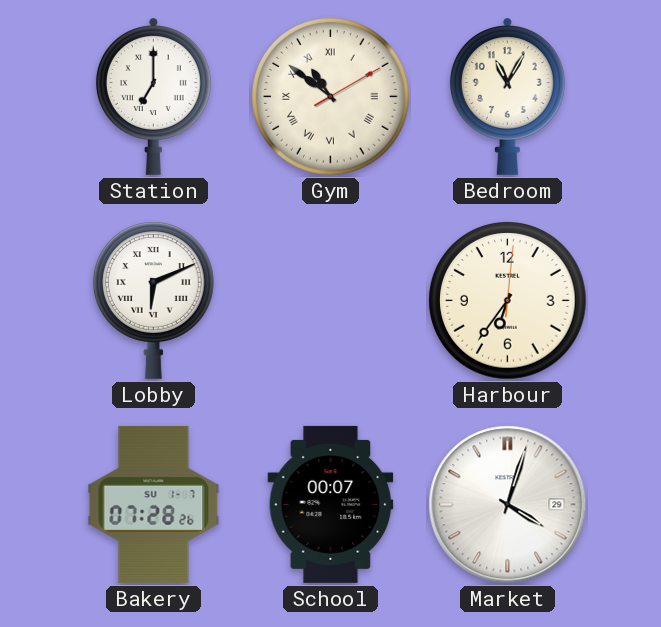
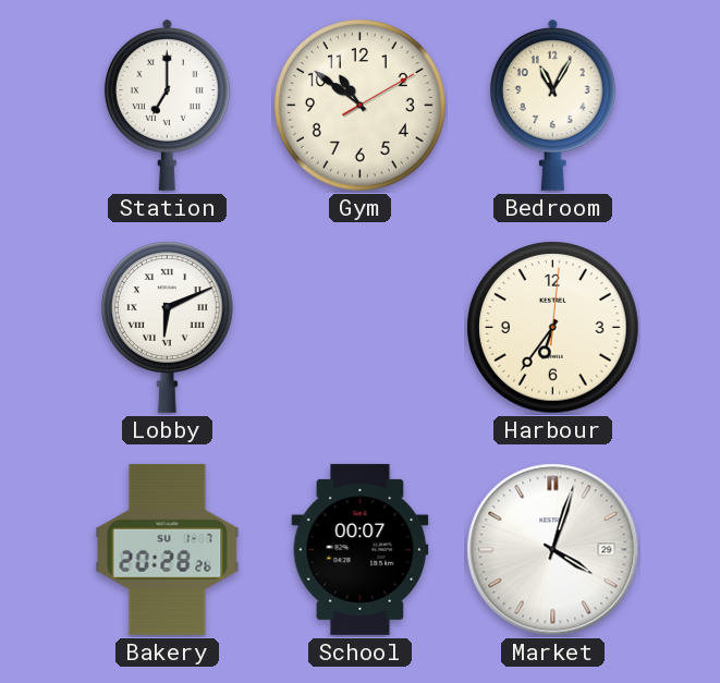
Gym numerals: Roman -> Arabic (361, 106)
Bakery: 07:28 -> 20:28 (168, 549)
